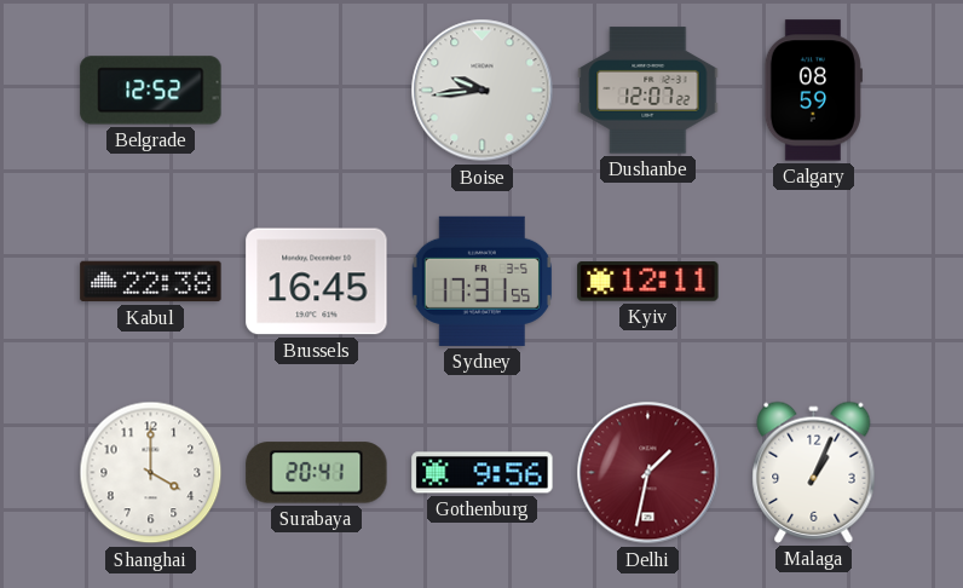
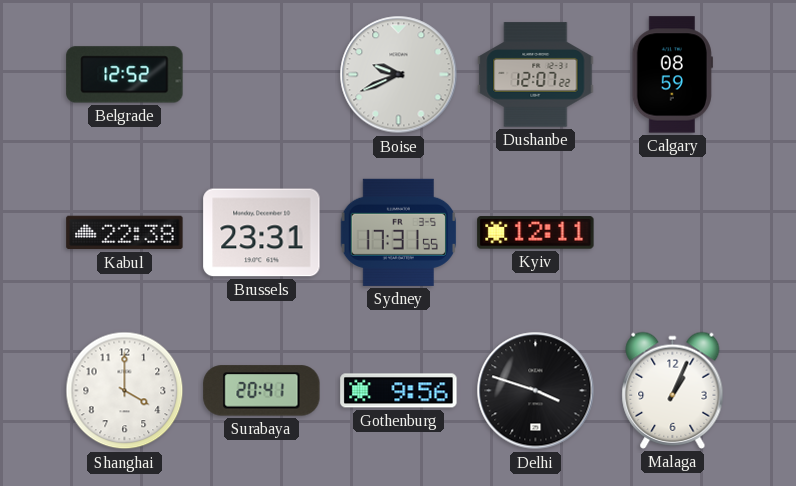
Boise: 9:44 -> 9:41 (399, 75)
Brussels: 16:45 -> 23:31 (262, 233)
Delhi: 1:32 -> 3:48 (536, 391)
Delhi dial: burgundy -> black (536, 391)
